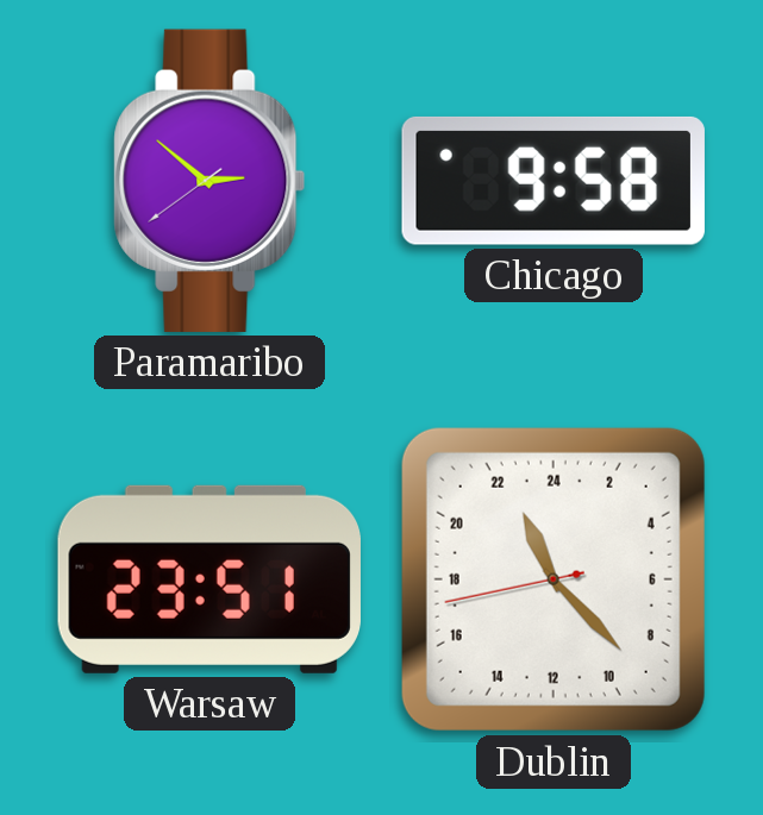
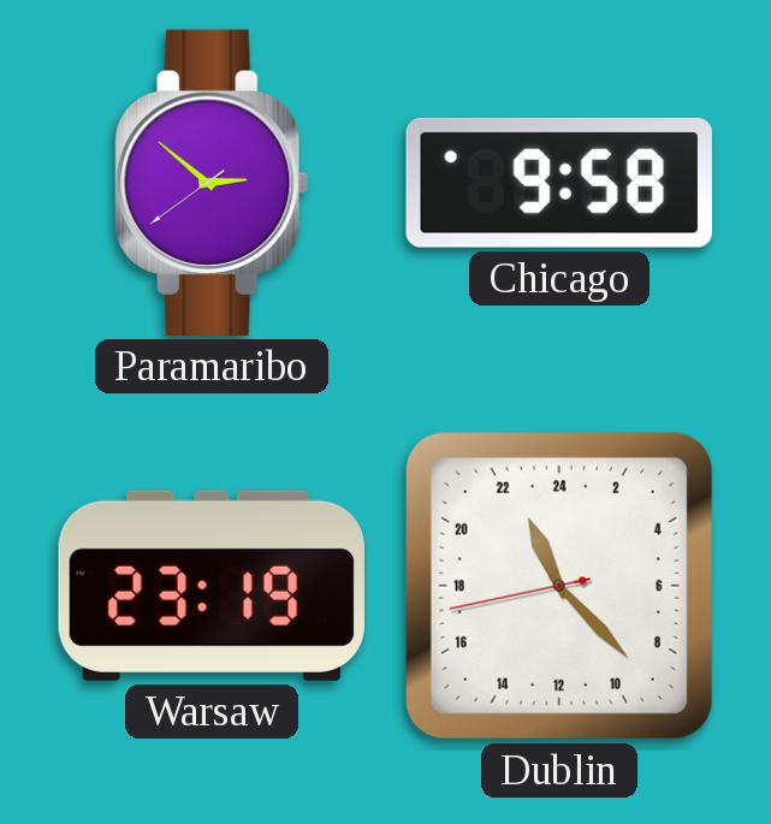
Warsaw: 23:51 -> 23:19 (212, 586)
